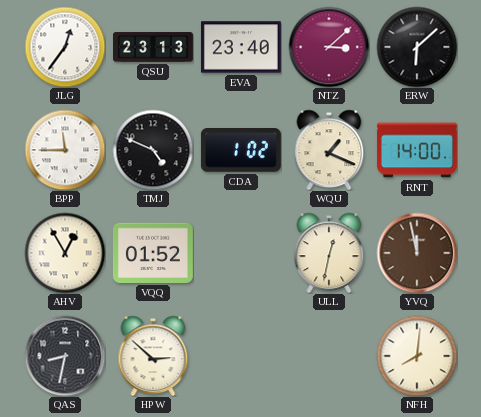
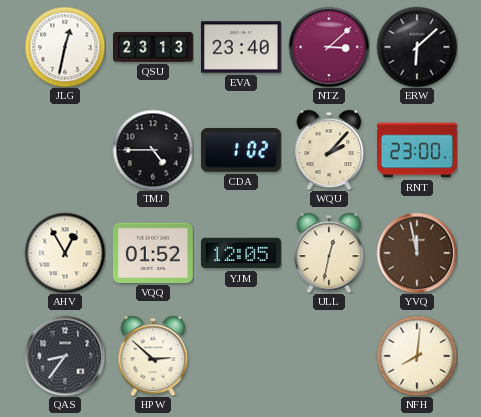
JLG: 12:36 -> 12:32 (65, 47)
BPP: 11:45 -> none (65, 150)
TMJ: 4:49 -> 4:45 (153, 150)
WQU: 1:19 -> 2:07 (329, 150)
RNT: 14:00 -> 23:00 (417, 150)
YJM: none -> 12:05 (241, 253)
QAS: 8:32 -> 8:36 (65, 356)
